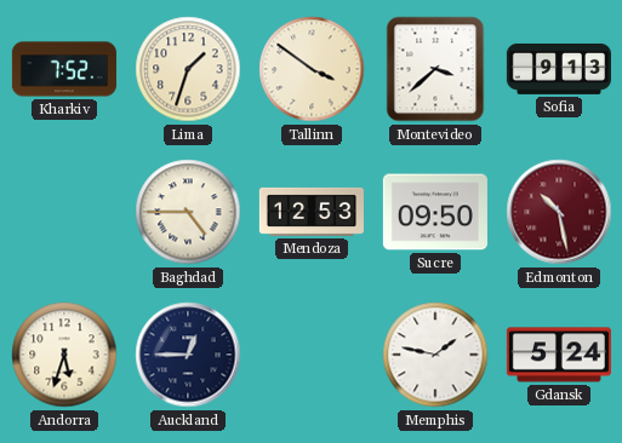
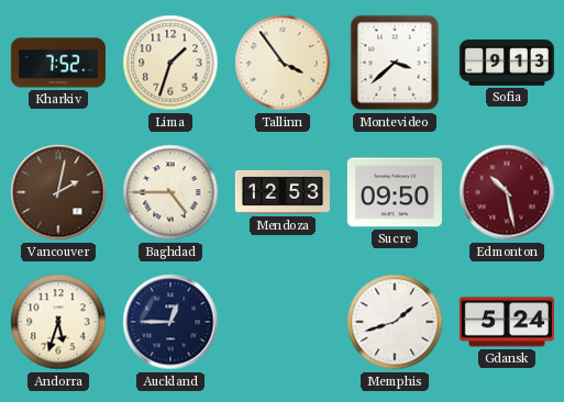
Tallinn: 3:51 -> 3:54 (283, 63)
Vancouver: none -> 2:02 (58, 192)
Memphis: 1:47 -> 1:42 (395, 322)
